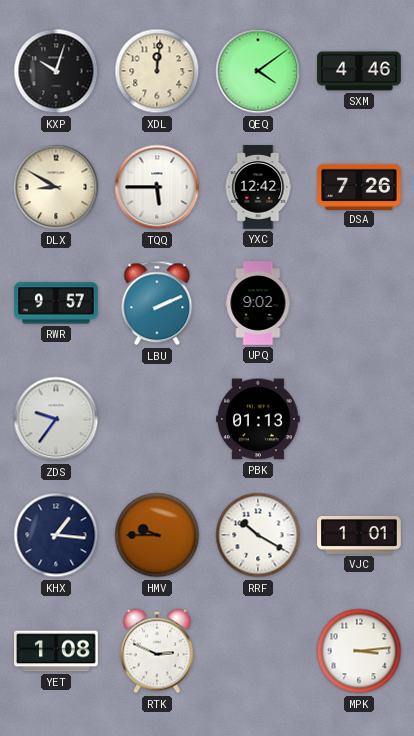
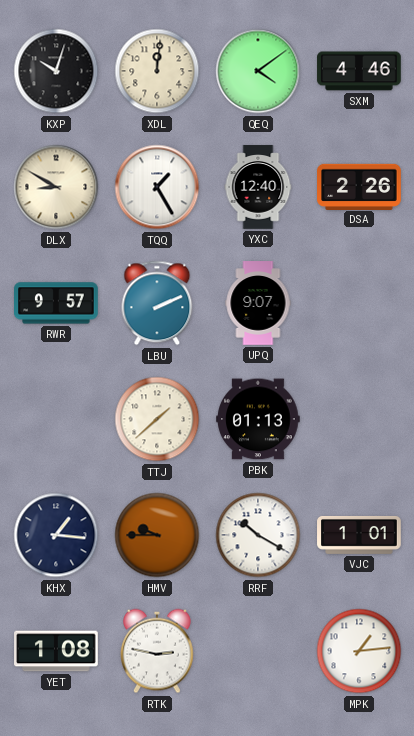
TQQ: 5:45 -> 1:25 (157, 187)
YXC: 12:42 -> 12:40 (258, 187)
DSA: 7:26 -> 2:26 (359, 186)
UPQ: 9:02 -> 9:07 (258, 303)
ZDS: 9:36 -> none (56, 419)
TTJ: none -> 1:38 (157, 419)
RTK: 2:49 -> 2:47 (158, 651)
MPK: 3:14 -> 1:14 (359, 651)
